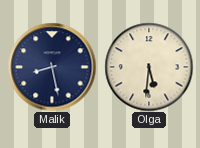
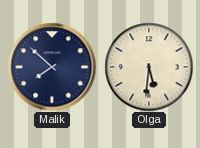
Malik: 8:28 -> 7:52 (52, 67)
